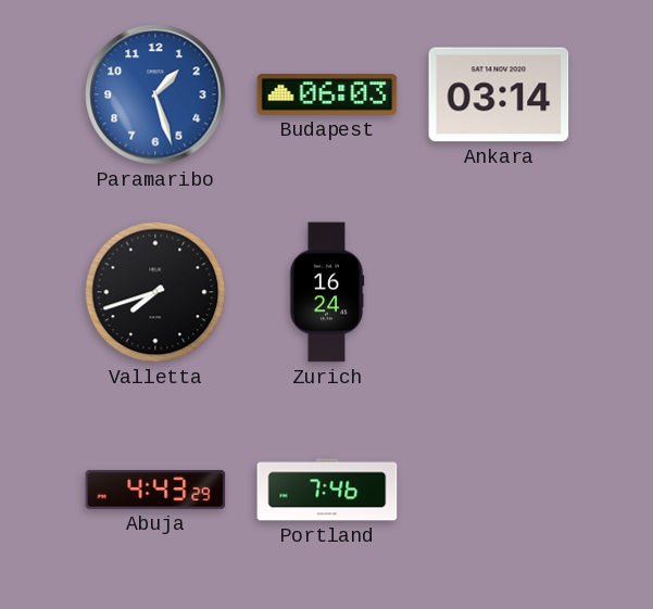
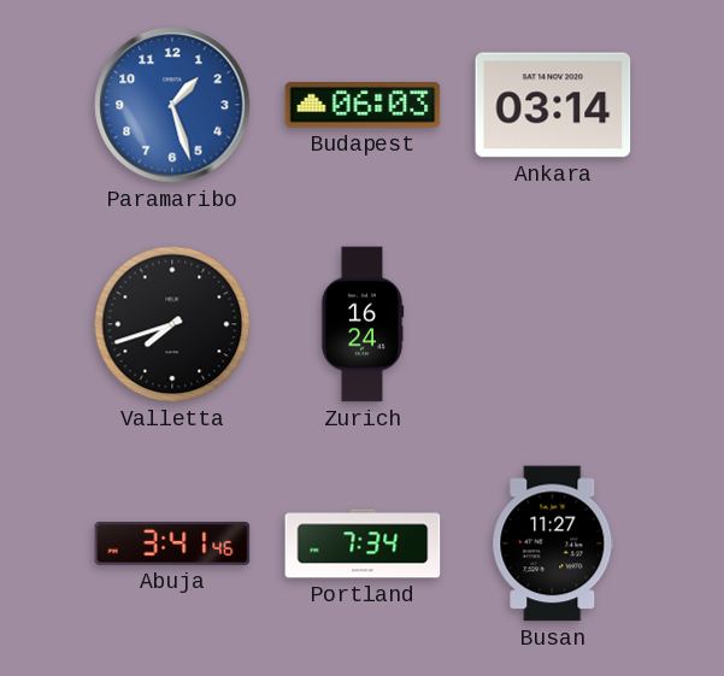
Abuja: 4:43 -> 3:41 (172, 543)
Portland: 7:46 -> 7:34 (363, 543)
Busan: none -> 11:27 (553, 543)
